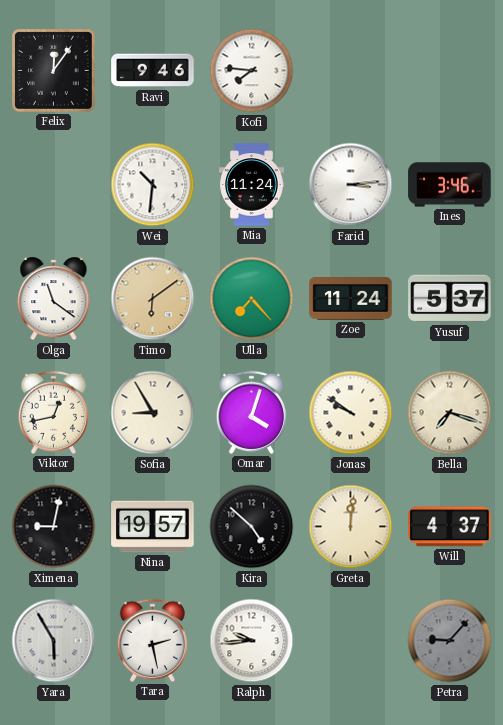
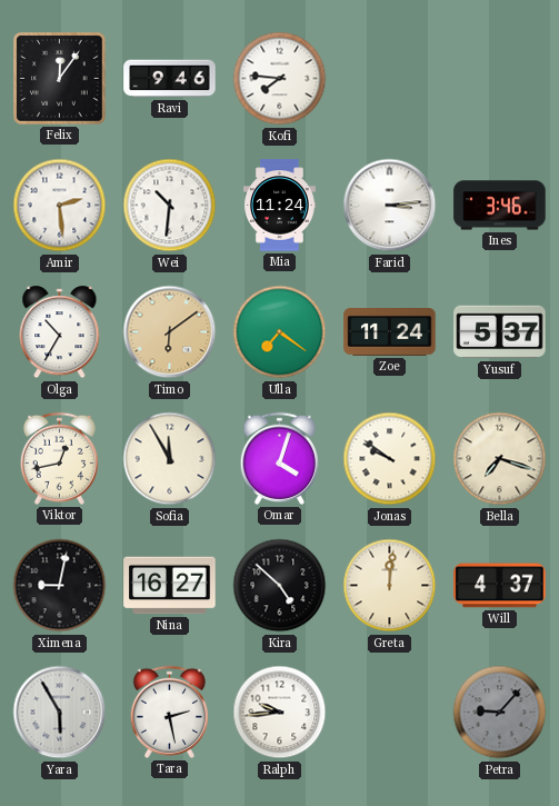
Amir: none -> 2:29 (60, 206)
Olga: 11:21 -> 10:35 (60, 332)
Ulla: 7:23 -> 7:21 (280, 332)
Sofia: 8:55 -> 11:55 (170, 459)
Nina: 19:57 -> 16:27 (170, 586)
